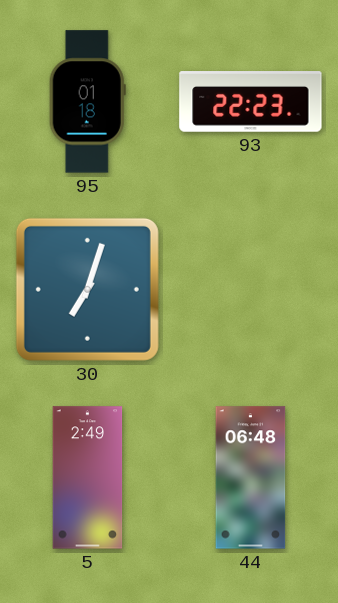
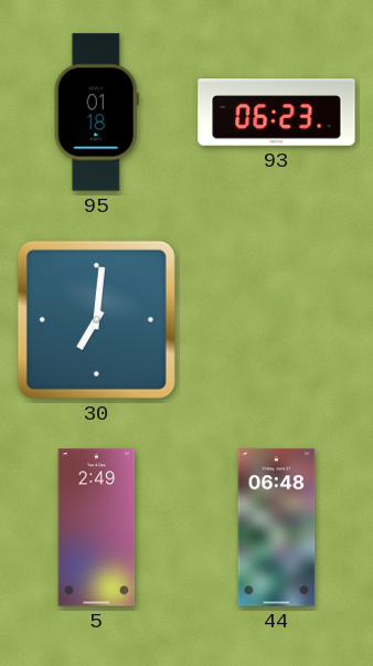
93: 22:23 -> 06:23 (277, 113)
30: 7:03 -> 7:01 (96, 319)
